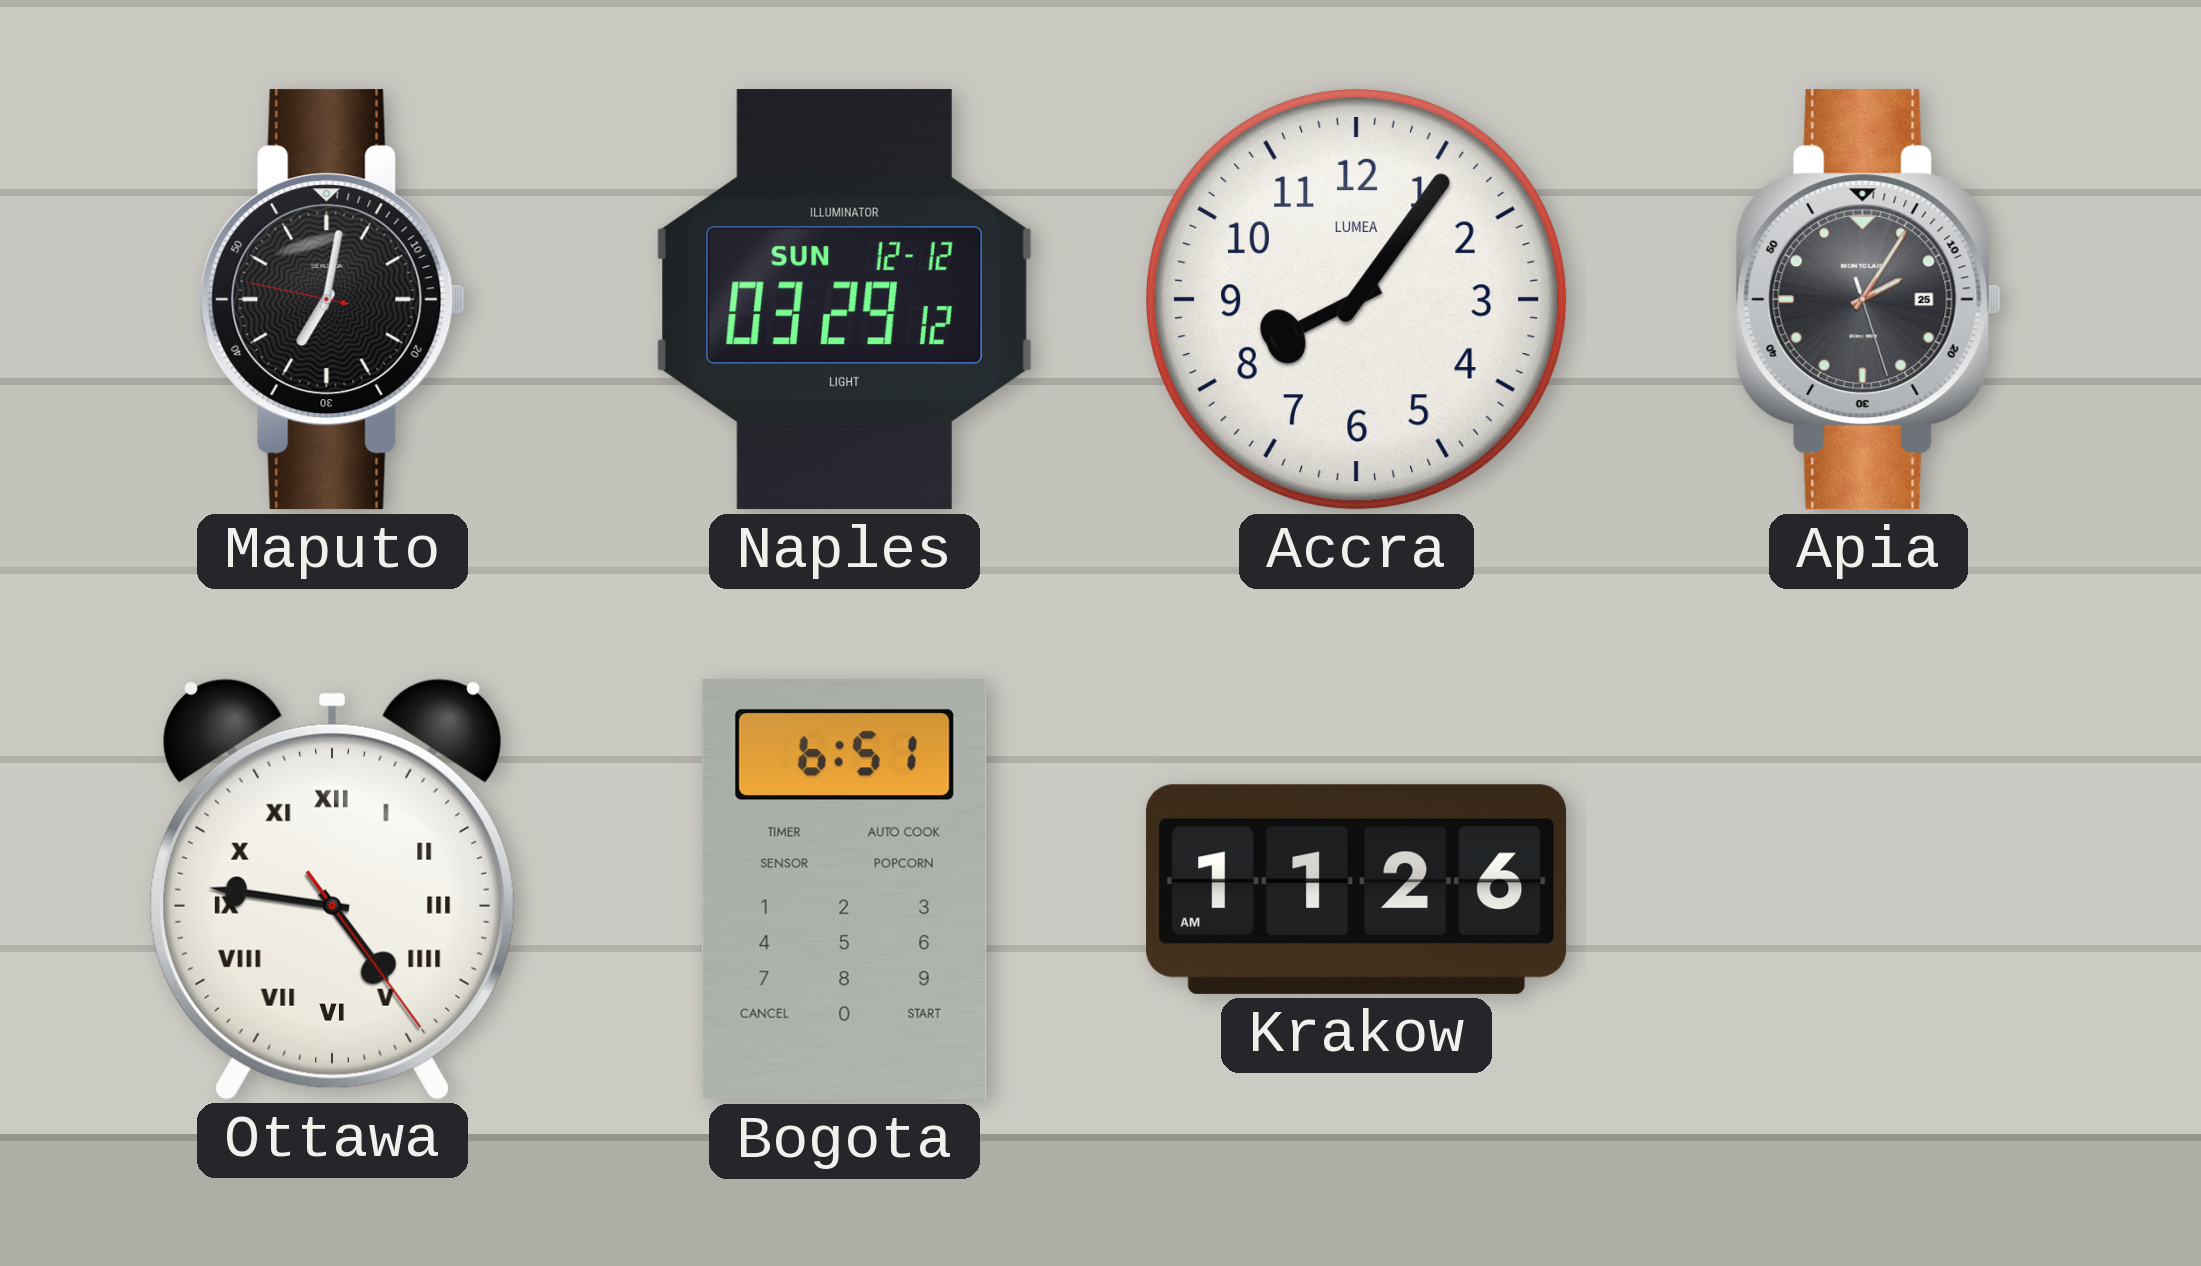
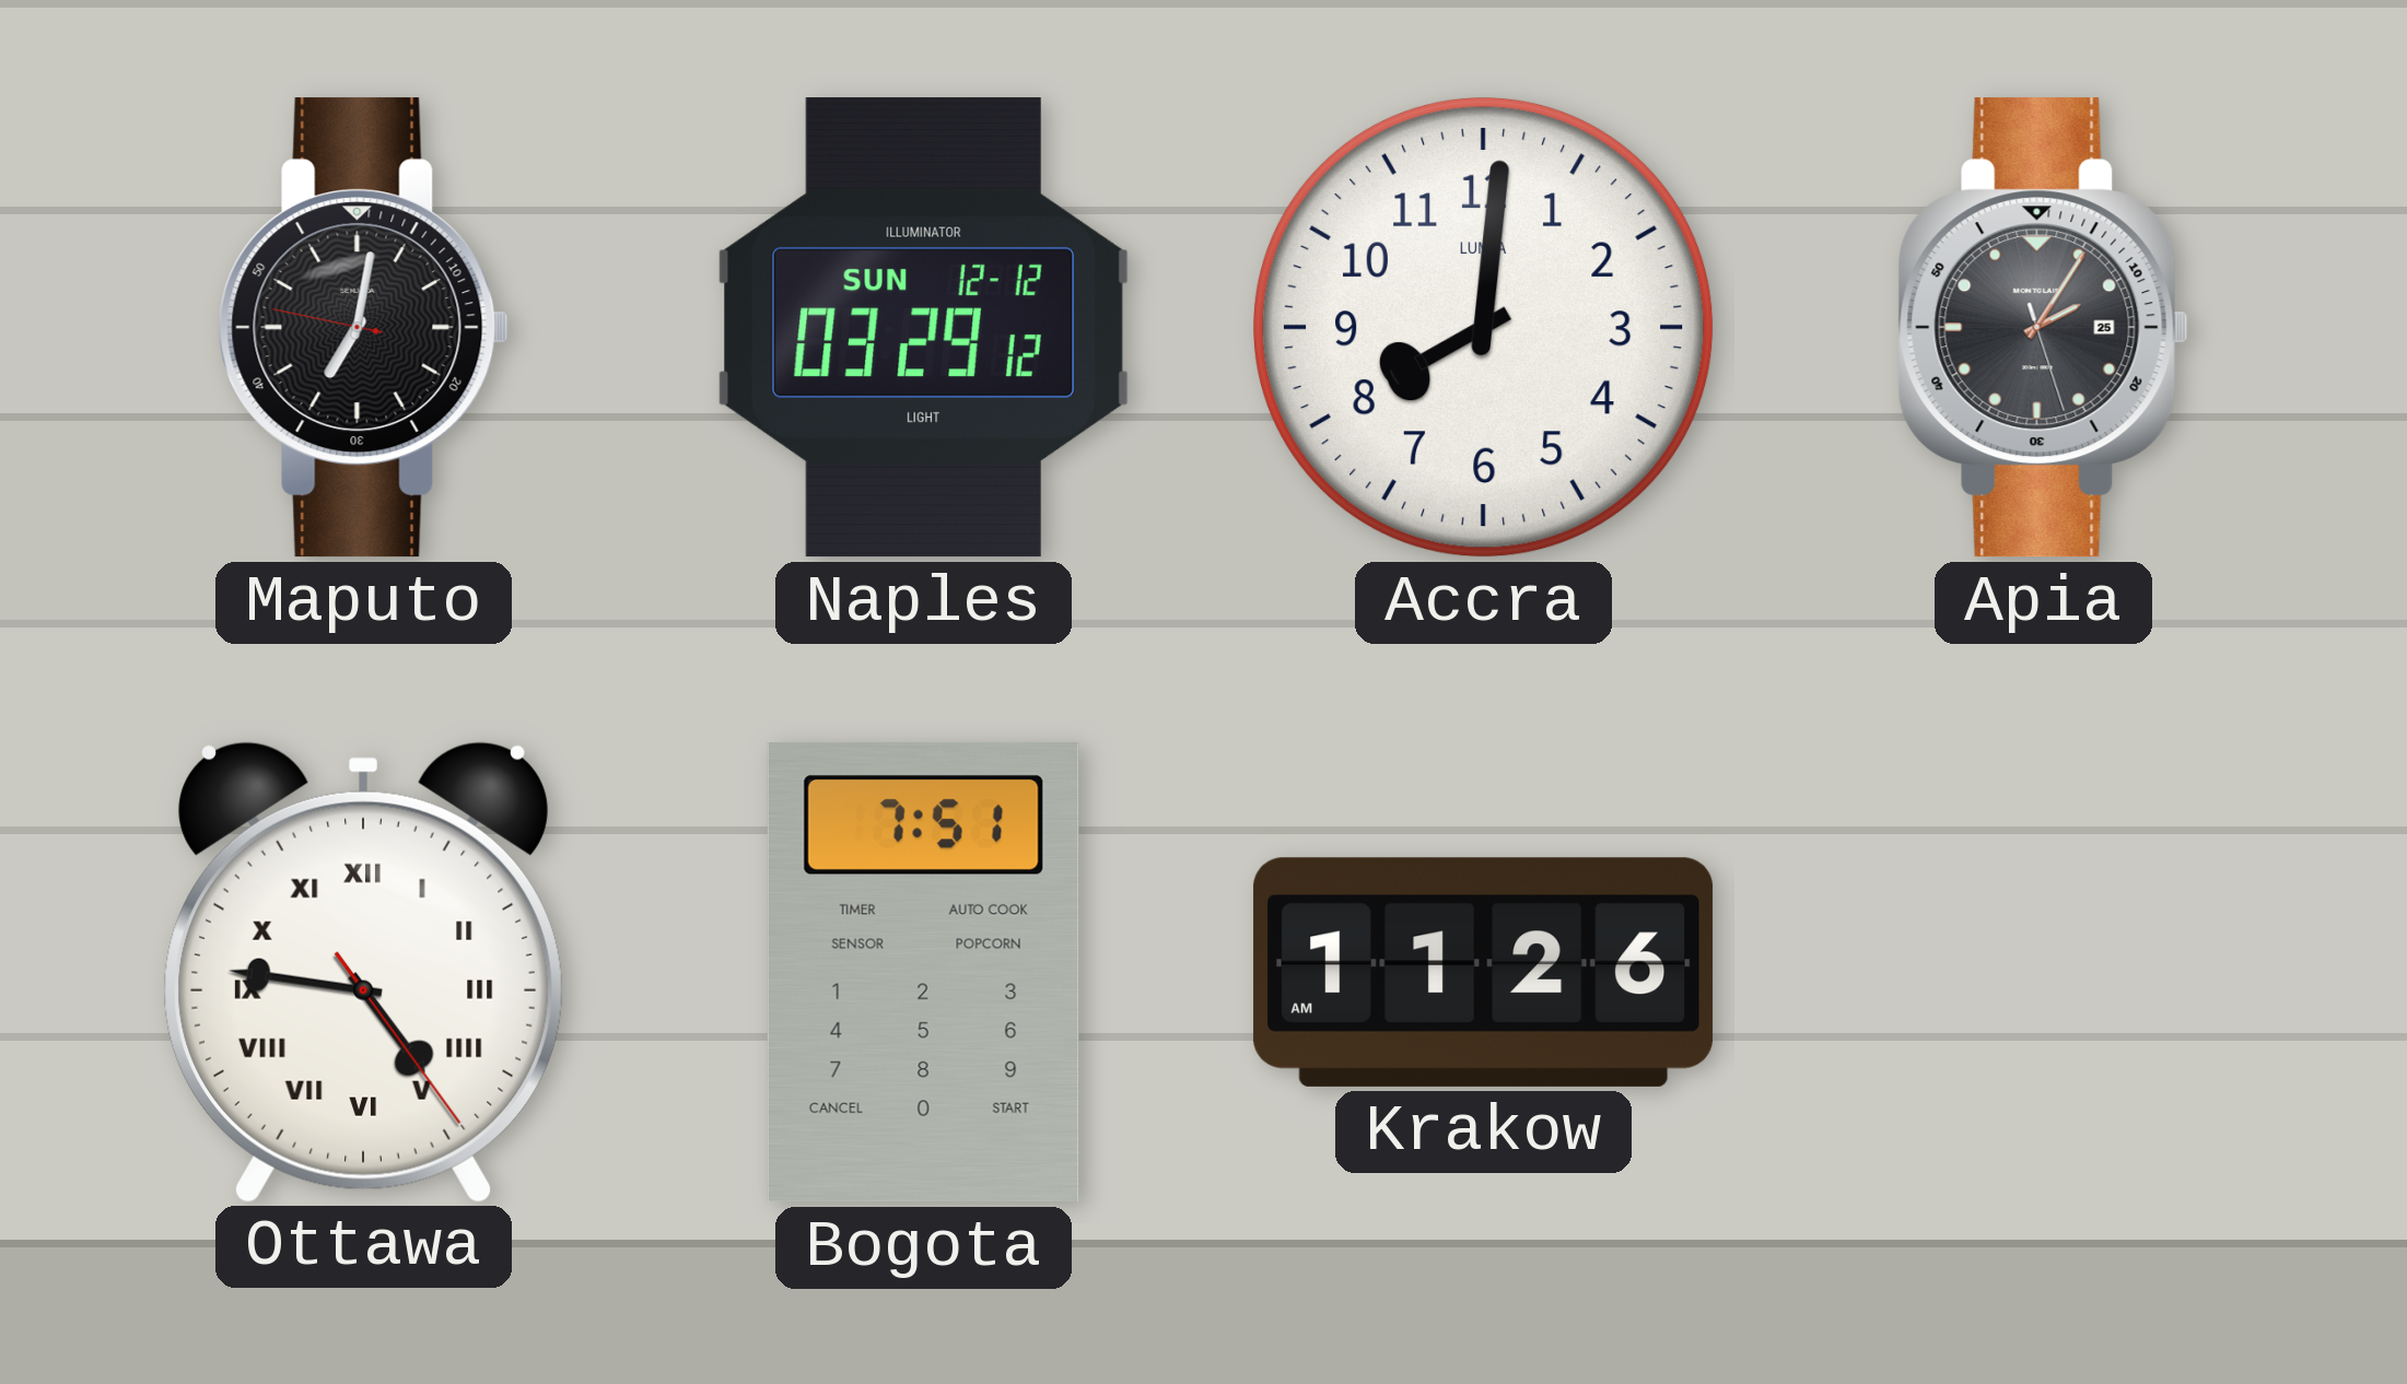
Accra: 8:06 -> 8:01 (1484, 328)
Bogota: 6:51 -> 7:51 (923, 973)
